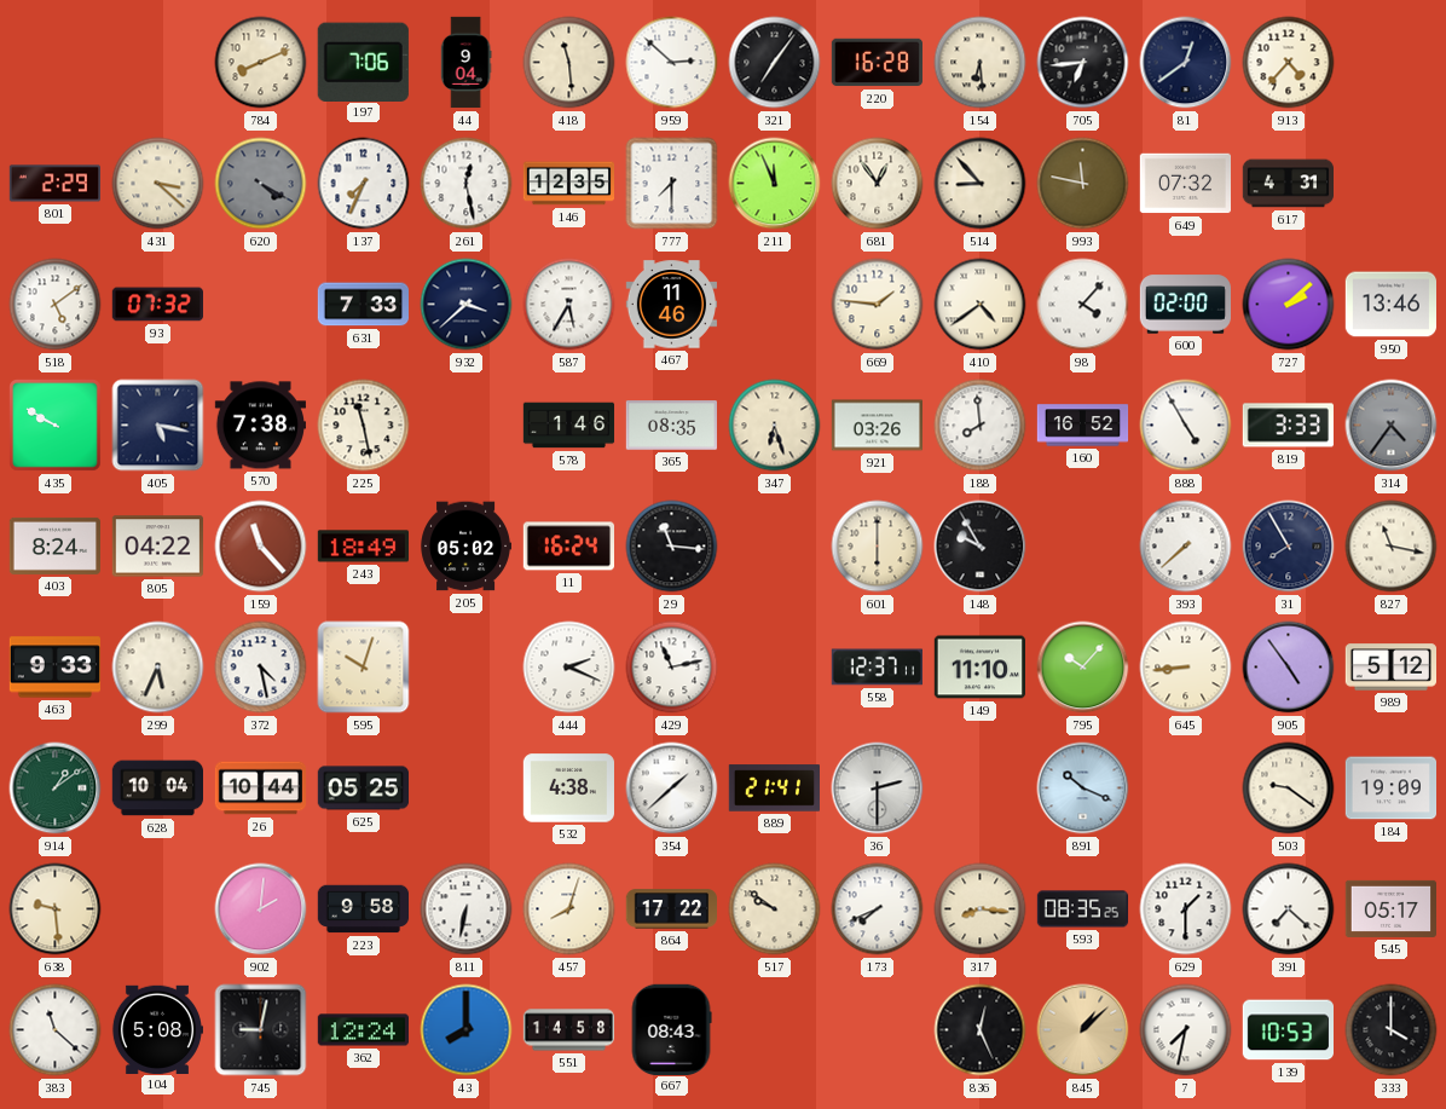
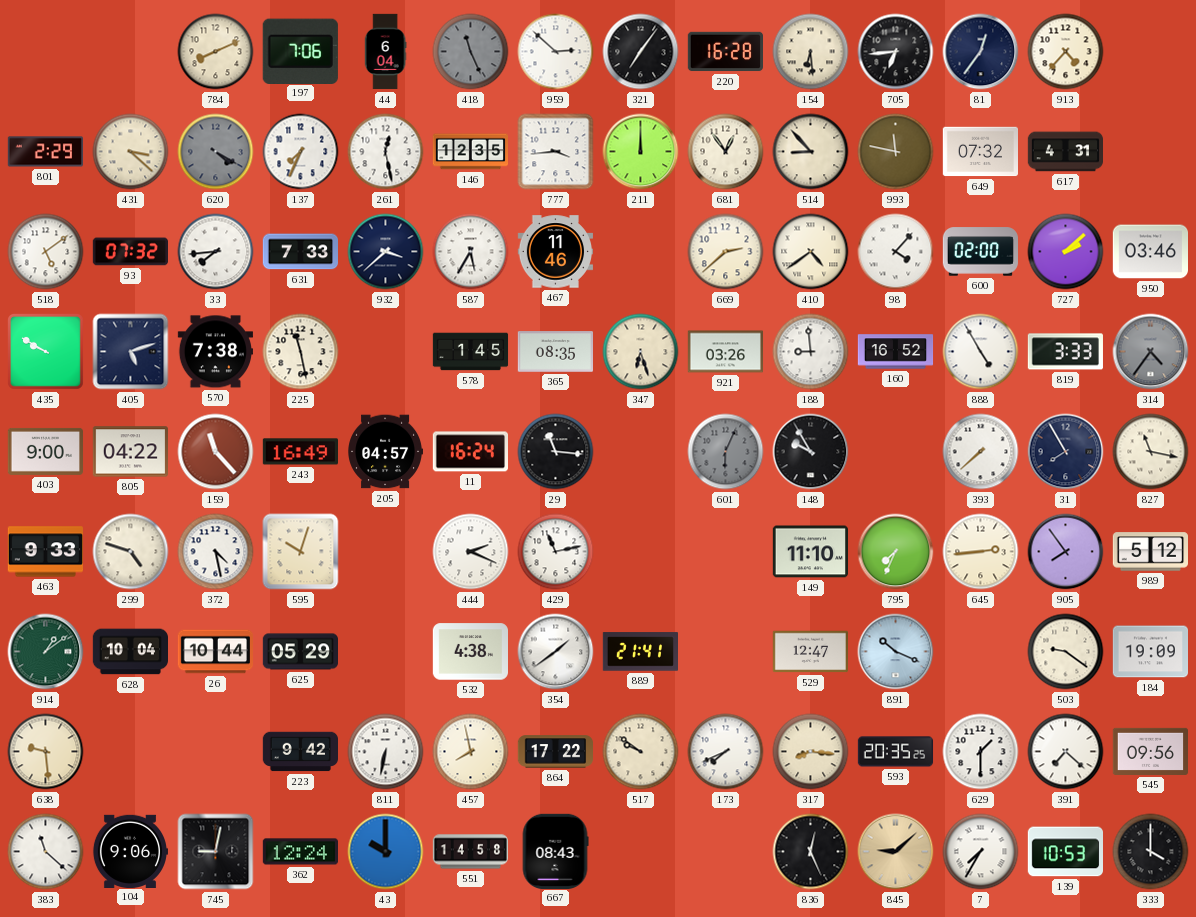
44: 9:04 -> 6:04 (385, 52)
418: 11:29 -> 11:26 (471, 52)
418 dial: cream -> grey (471, 52)
81: 12:39 -> 12:36 (981, 52)
777: 7:30 -> 3:44 (556, 152)
211: 11:56 -> 12:00 (641, 152)
33: none -> 7:44 (216, 252)
669: 1:46 -> 2:38 (726, 252)
950: 13:46 -> 03:46 (1150, 252)
405: 5:17 -> 5:12 (131, 352)
578: 1:46 -> 1:45 (471, 352)
188: 7:59 -> 8:59 (811, 352)
403: 8:24 -> 9:00 (45, 451)
243: 18:49 -> 16:49 (300, 452)
205: 05:02 -> 04:57 (385, 452)
601: 6:00 -> 6:04 (726, 452)
601 dial: cream -> grey (726, 452)
299: 5:34 -> 4:48 (131, 552)
558: 12:37 -> none (877, 668)
795: 10:07 -> 7:34 (896, 552)
645: 8:44 -> 2:44 (981, 552)
905: 4:54 -> 7:54 (1066, 552)
625: 05:25 -> 05:29 (300, 652)
354: 1:38 -> 1:39 (556, 652)
36: 2:30 -> none (878, 789)
529: none -> 12:47 (810, 652)
902: 2:01 -> none (261, 909)
223: 9:58 -> 9:42 (300, 752)
457: 8:03 -> 7:58 (471, 752)
593: 08:35 -> 20:35 (896, 752)
545: 05:17 -> 09:56 (1150, 751)
104: 5:08 -> 9:06 (129, 851)
43: 8:00 -> 10:00 (386, 852)
845: 1:08 -> 9:08 (896, 852)
7: 7:32 -> 7:35 (981, 852)
